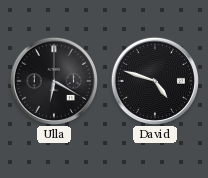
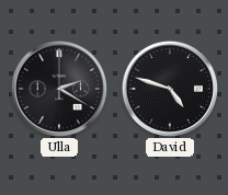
Ulla: 6:20 -> 2:20 (58, 88)
